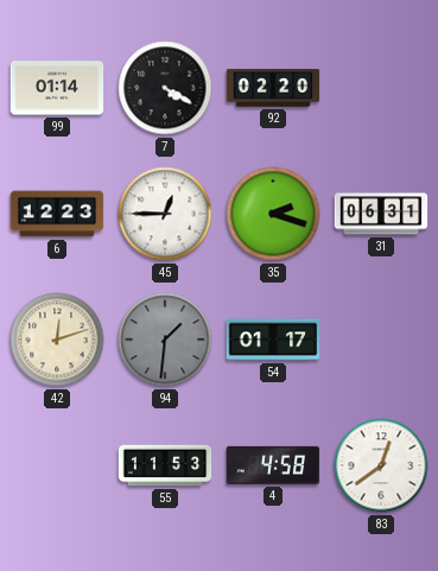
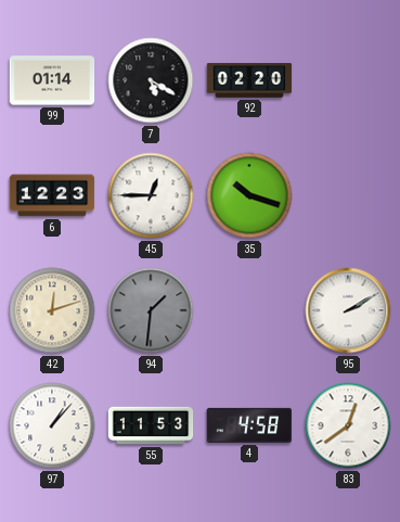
7: 4:20 -> 5:20 (151, 80)
35: 2:18 -> 10:18 (249, 195)
31: 06:31 -> none (381, 214)
54: 01:17 -> none (273, 340)
95: none -> 2:10 (348, 310)
97: none -> 1:07 (52, 425)
